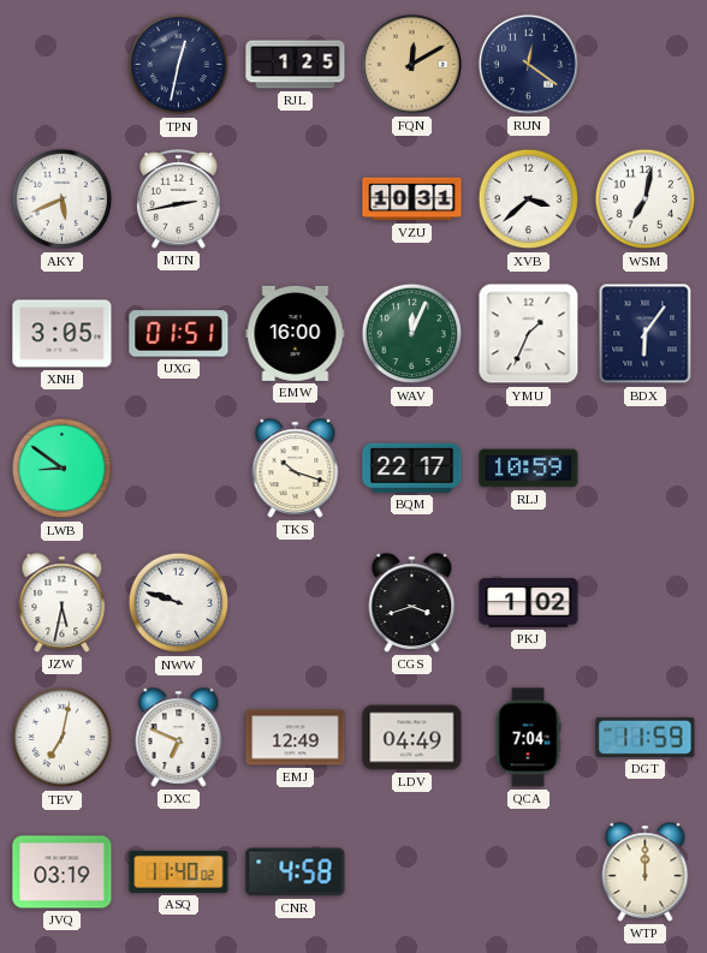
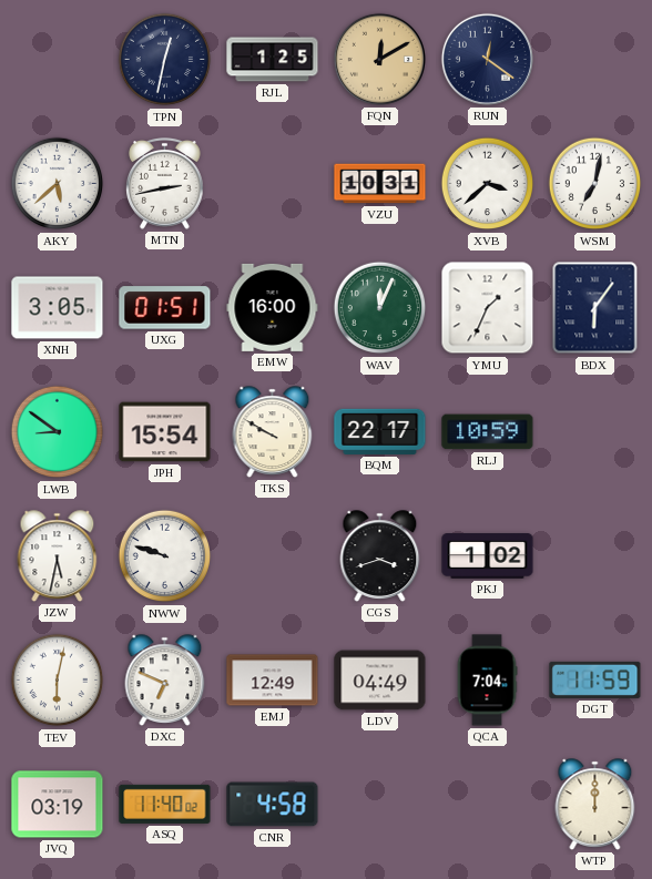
AKY: 5:41 -> 5:38 (58, 184)
JPH: none -> 15:54 (165, 432)
TKS: 10:18 -> 9:50 (273, 432)
TEV: 7:02 -> 6:02 (58, 681)
